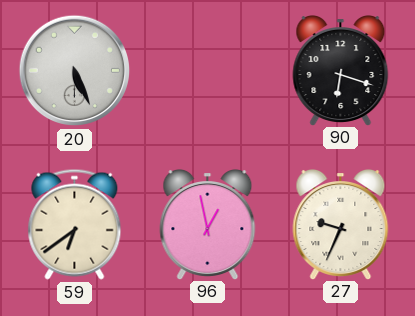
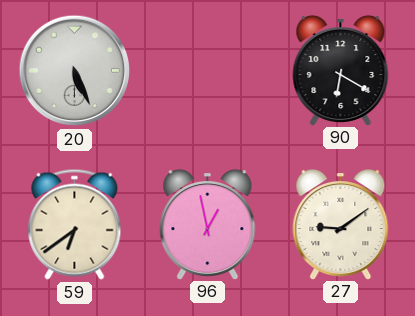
90: 6:18 -> 6:20 (341, 71)
27: 9:34 -> 9:09 (341, 225)
